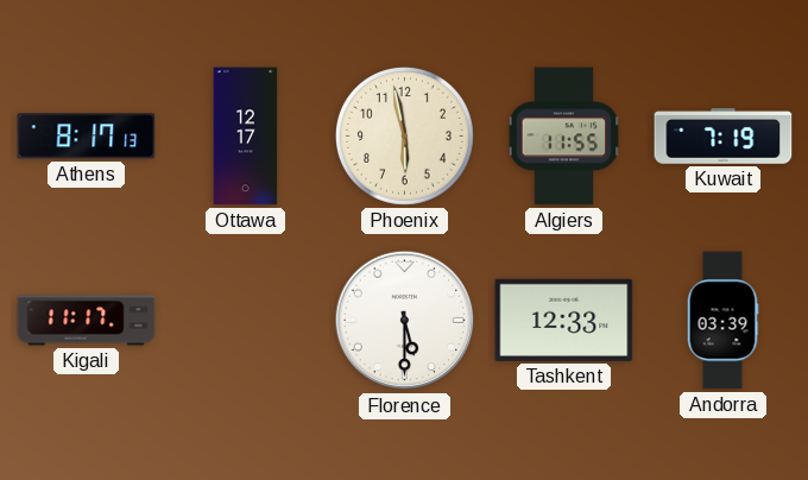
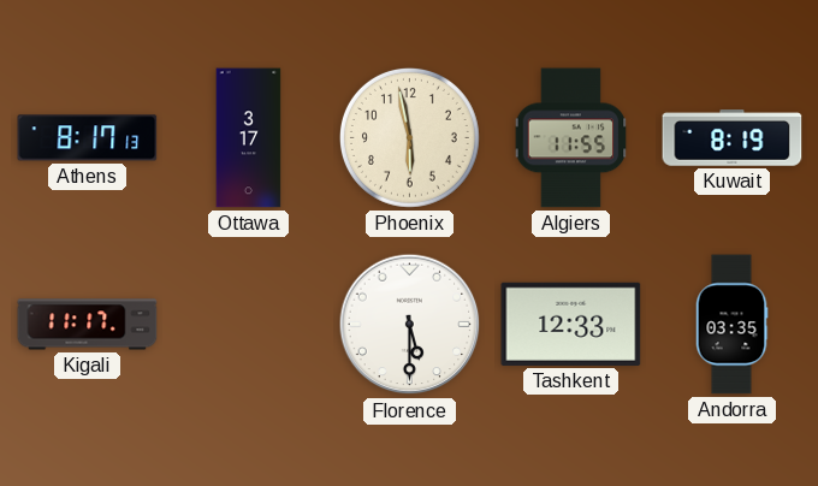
Ottawa: 12:17 -> 3:17 (249, 138)
Kuwait: 7:19 -> 8:19 (733, 138)
Andorra: 03:39 -> 03:35 (731, 325)
